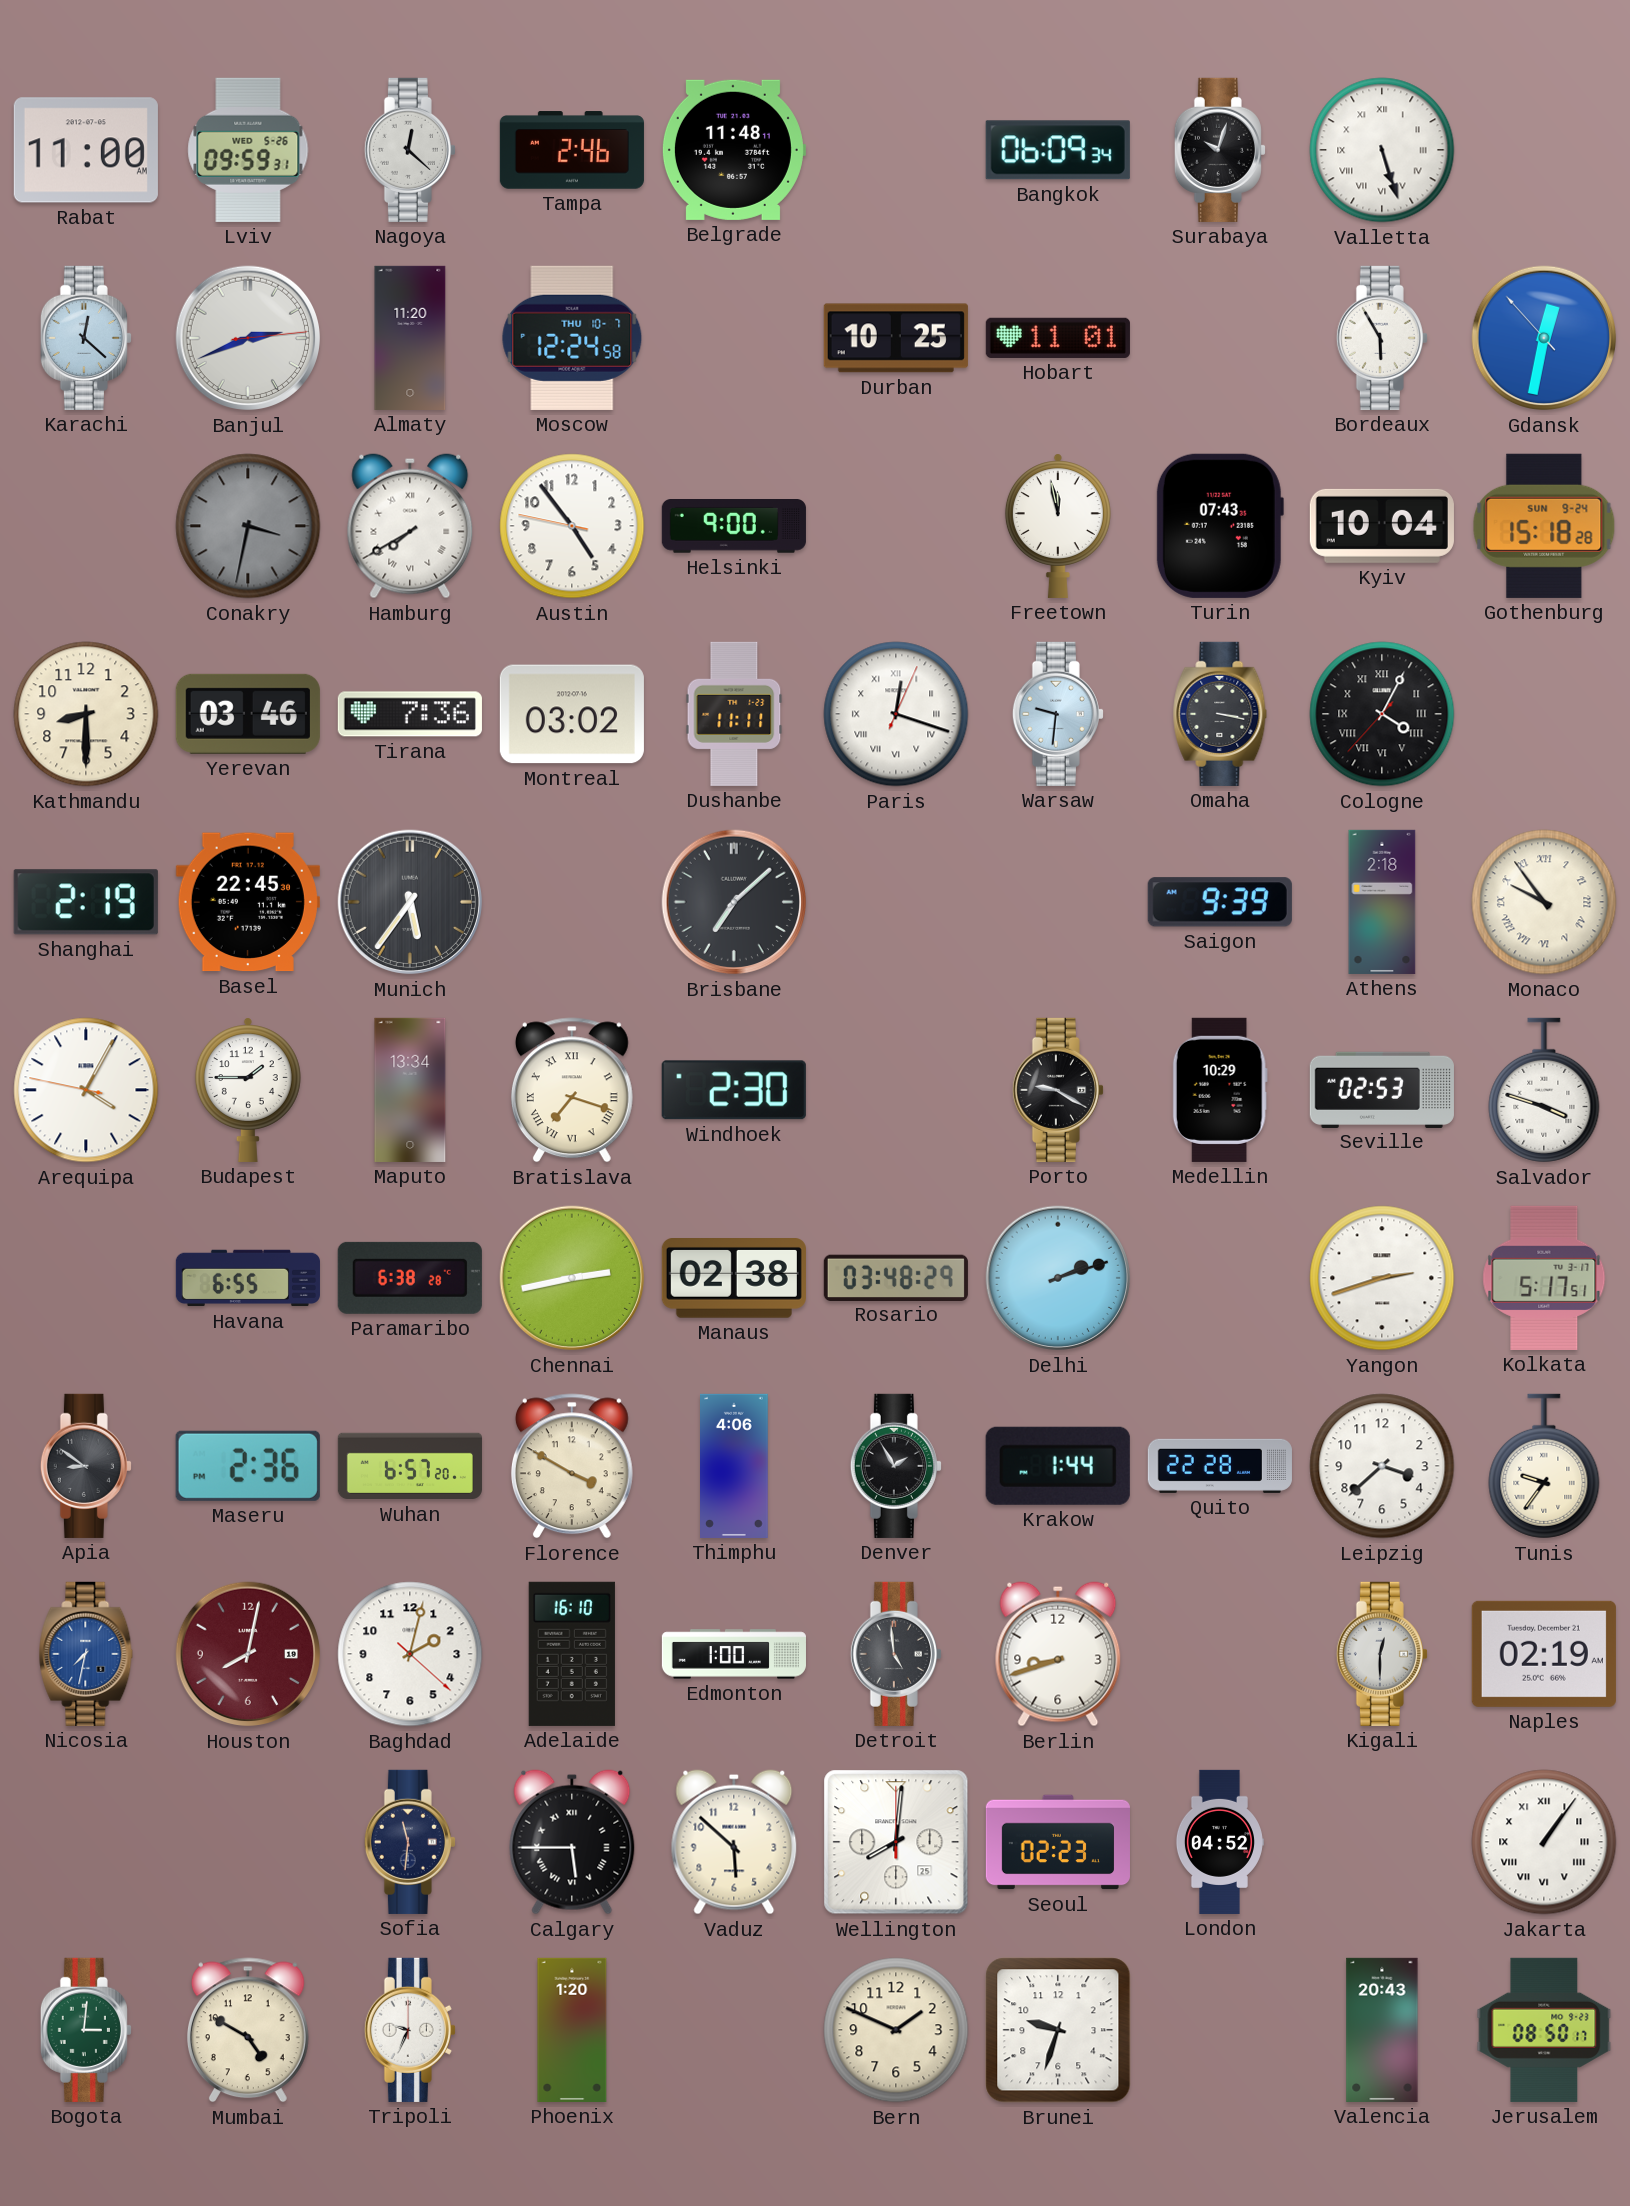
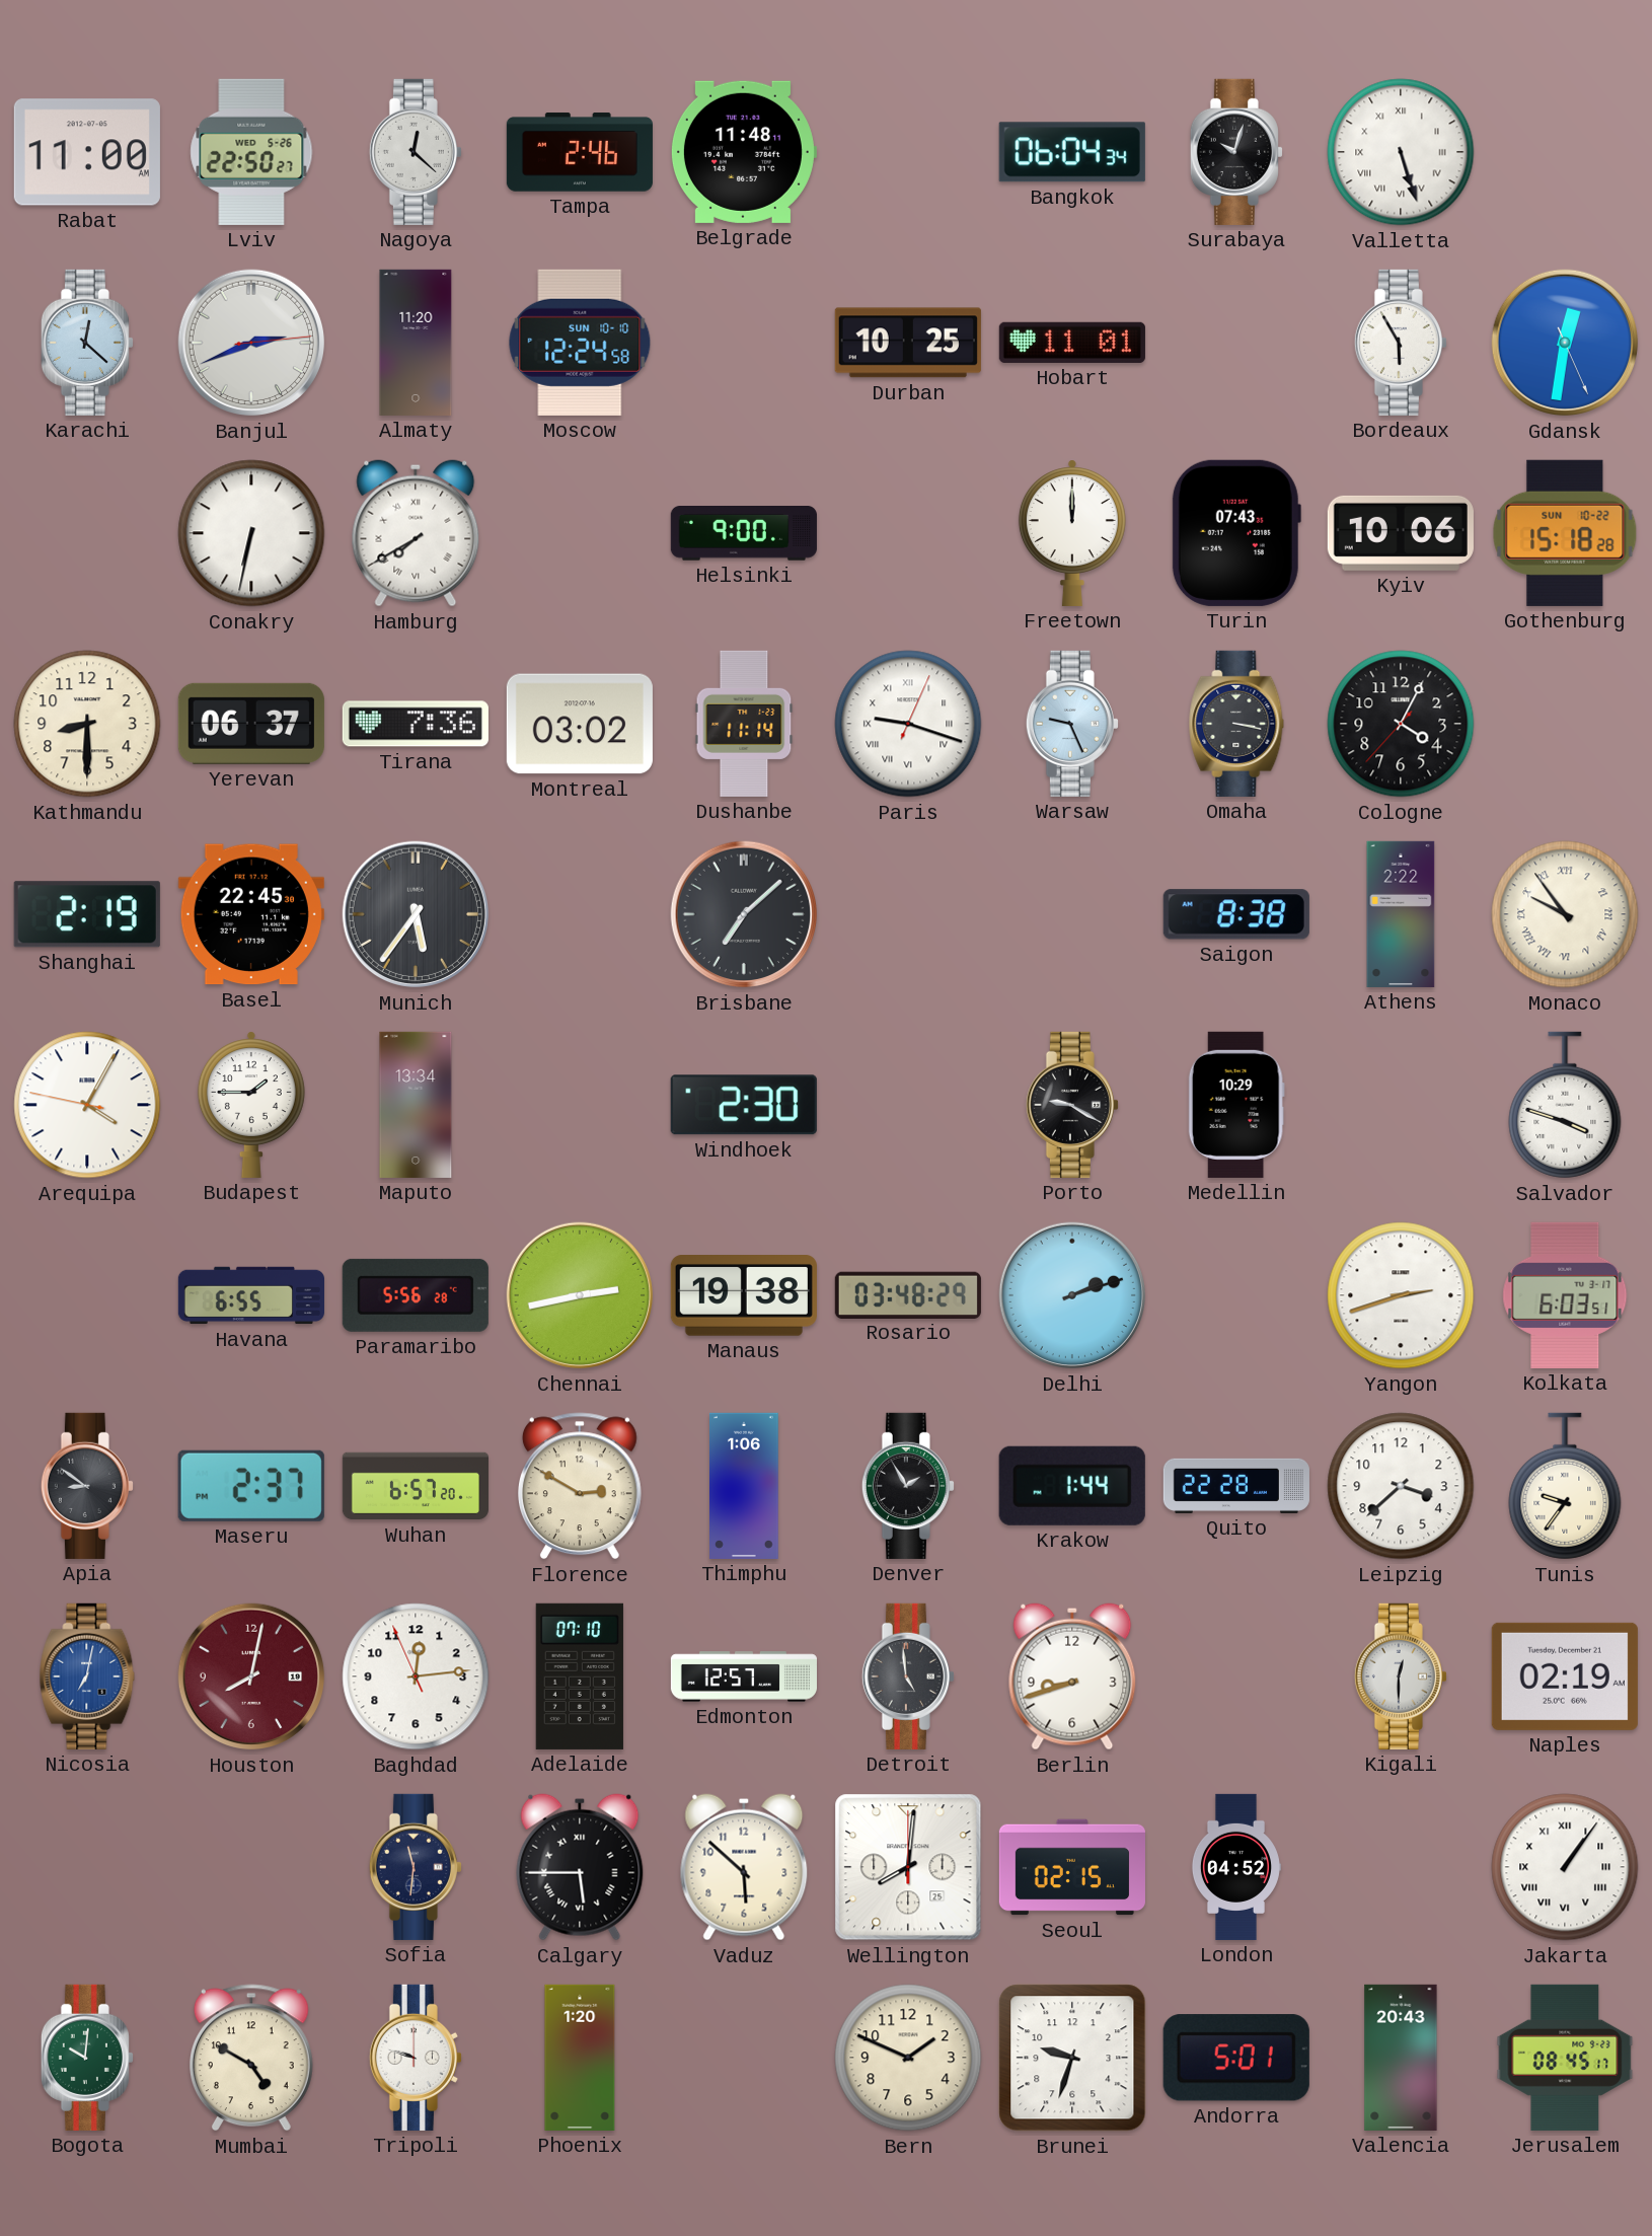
Lviv: 09:59 -> 22:50 (251, 152)
Bangkok: 06:09 -> 06:04 (1072, 152)
Moscow date: THU 10-7 -> SUN 10-10 (580, 343)
Gdansk: 12:31:53 -> 12:31:26 (1565, 343)
Conakry: 3:32 -> 6:32 (251, 533)
Conakry dial: grey -> white (251, 533)
Austin: 4:53 -> none (572, 526)
Freetown: 11:58 -> 12:00 (1072, 533)
Kyiv: 10:04 -> 10:06 (1401, 533)
Gothenburg date: SUN 9-24 -> SUN 10-22 (1565, 533)
Yerevan: 03:46 -> 06:37 (251, 724)
Dushanbe: 11:11 -> 11:14 (744, 724)
Paris: 12:18 -> 9:18 (908, 724)
Warsaw: 9:31 -> 9:26 (1072, 724)
Cologne numerals: Roman -> Arabic (1401, 724)
Saigon: 9:39 -> 8:38 (1236, 914)
Athens: 2:18 -> 2:22 (1401, 914)
Bratislava: 7:18 -> none (572, 1090)
Seville: 02:53 -> none (1382, 1089)
Paramaribo: 6:38 -> 5:56 (416, 1295)
Manaus: 02:38 -> 19:38 (744, 1296)
Kolkata: 5:17 -> 6:03 (1565, 1295)
Maseru: 2:36 -> 2:37 (251, 1486)
Florence: 3:50 -> 2:50 (580, 1486)
Thimphu: 4:06 -> 1:06 (745, 1486)
Nicosia: 7:32 -> 7:02 (87, 1676)
Baghdad: 2:02 -> 12:13 (416, 1676)
Adelaide: 16:10 -> 07:10 (580, 1676)
Edmonton: 1:00 -> 12:57 (744, 1676)
Seoul: 02:23 -> 02:15 (1072, 1867)
Bogota: 3:01 -> 10:01 (87, 2058)
Tripoli: 9:34 -> 9:48 (416, 2058)
Andorra: none -> 5:01 (1236, 2058)
Jerusalem: 08:50 -> 08:45 (1565, 2058)
